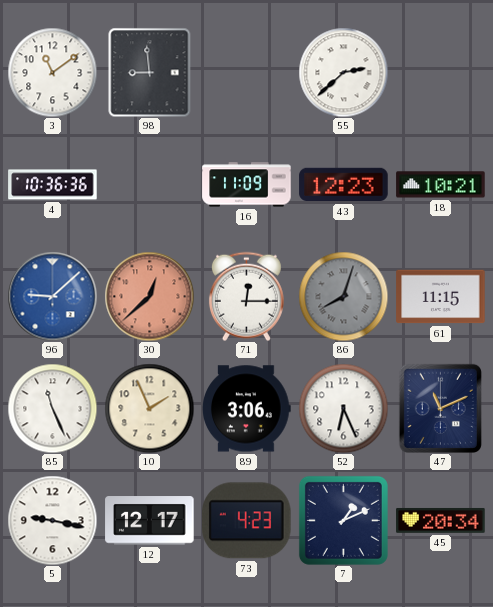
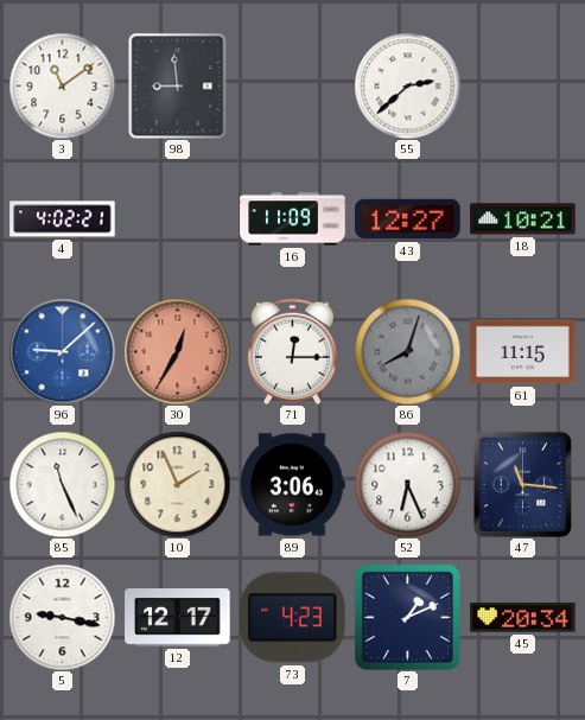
4: 10:36 -> 4:02 (63, 219)
43: 12:23 -> 12:27 (408, 219)
30: 12:38 -> 12:35 (177, 351)
47: 11:11 -> 11:16 (522, 484)
